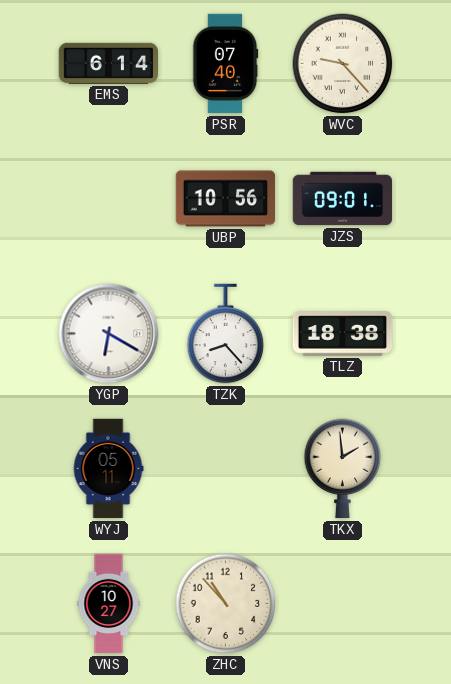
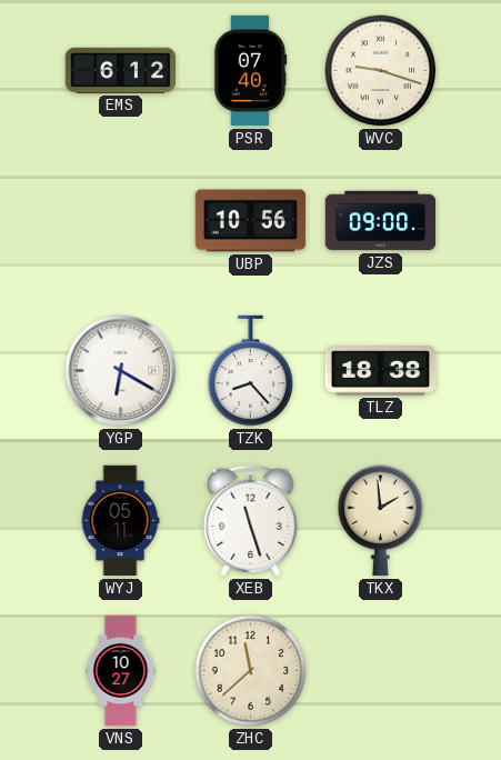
EMS: 6:14 -> 6:12 (121, 70)
WVC: 9:23 -> 9:18 (381, 71)
JZS: 09:01 -> 09:00 (381, 221)
XEB: none -> 11:27 (251, 520)
ZHC: 10:53 -> 11:38 (251, 671)
